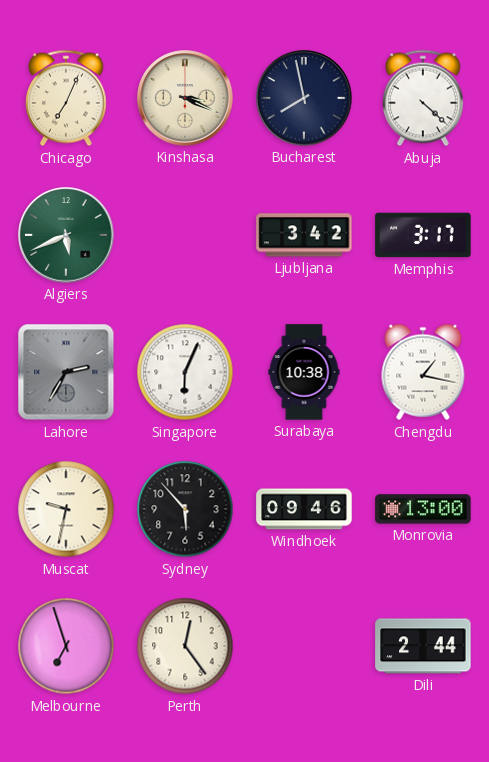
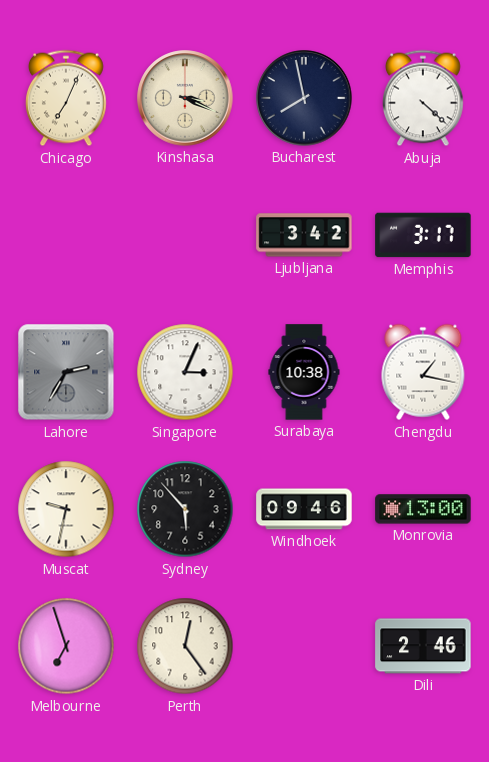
Algiers: 5:41 -> none (66, 235)
Singapore: 6:04 -> 3:04 (185, 372)
Dili: 2:44 -> 2:46 (423, 646)
